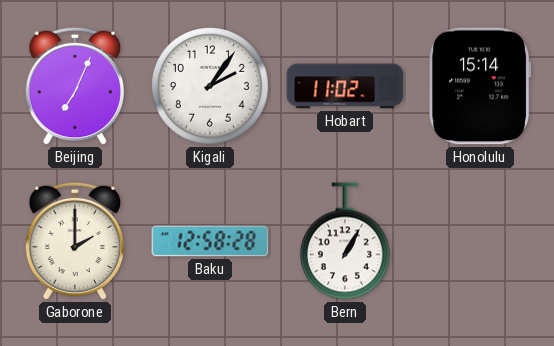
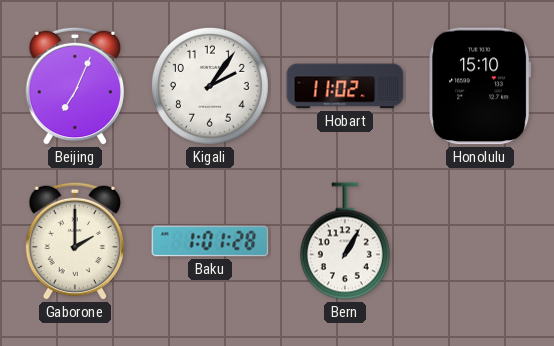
Honolulu: 15:14 -> 15:10 (480, 86)
Baku: 12:58 -> 1:01 (210, 241)
